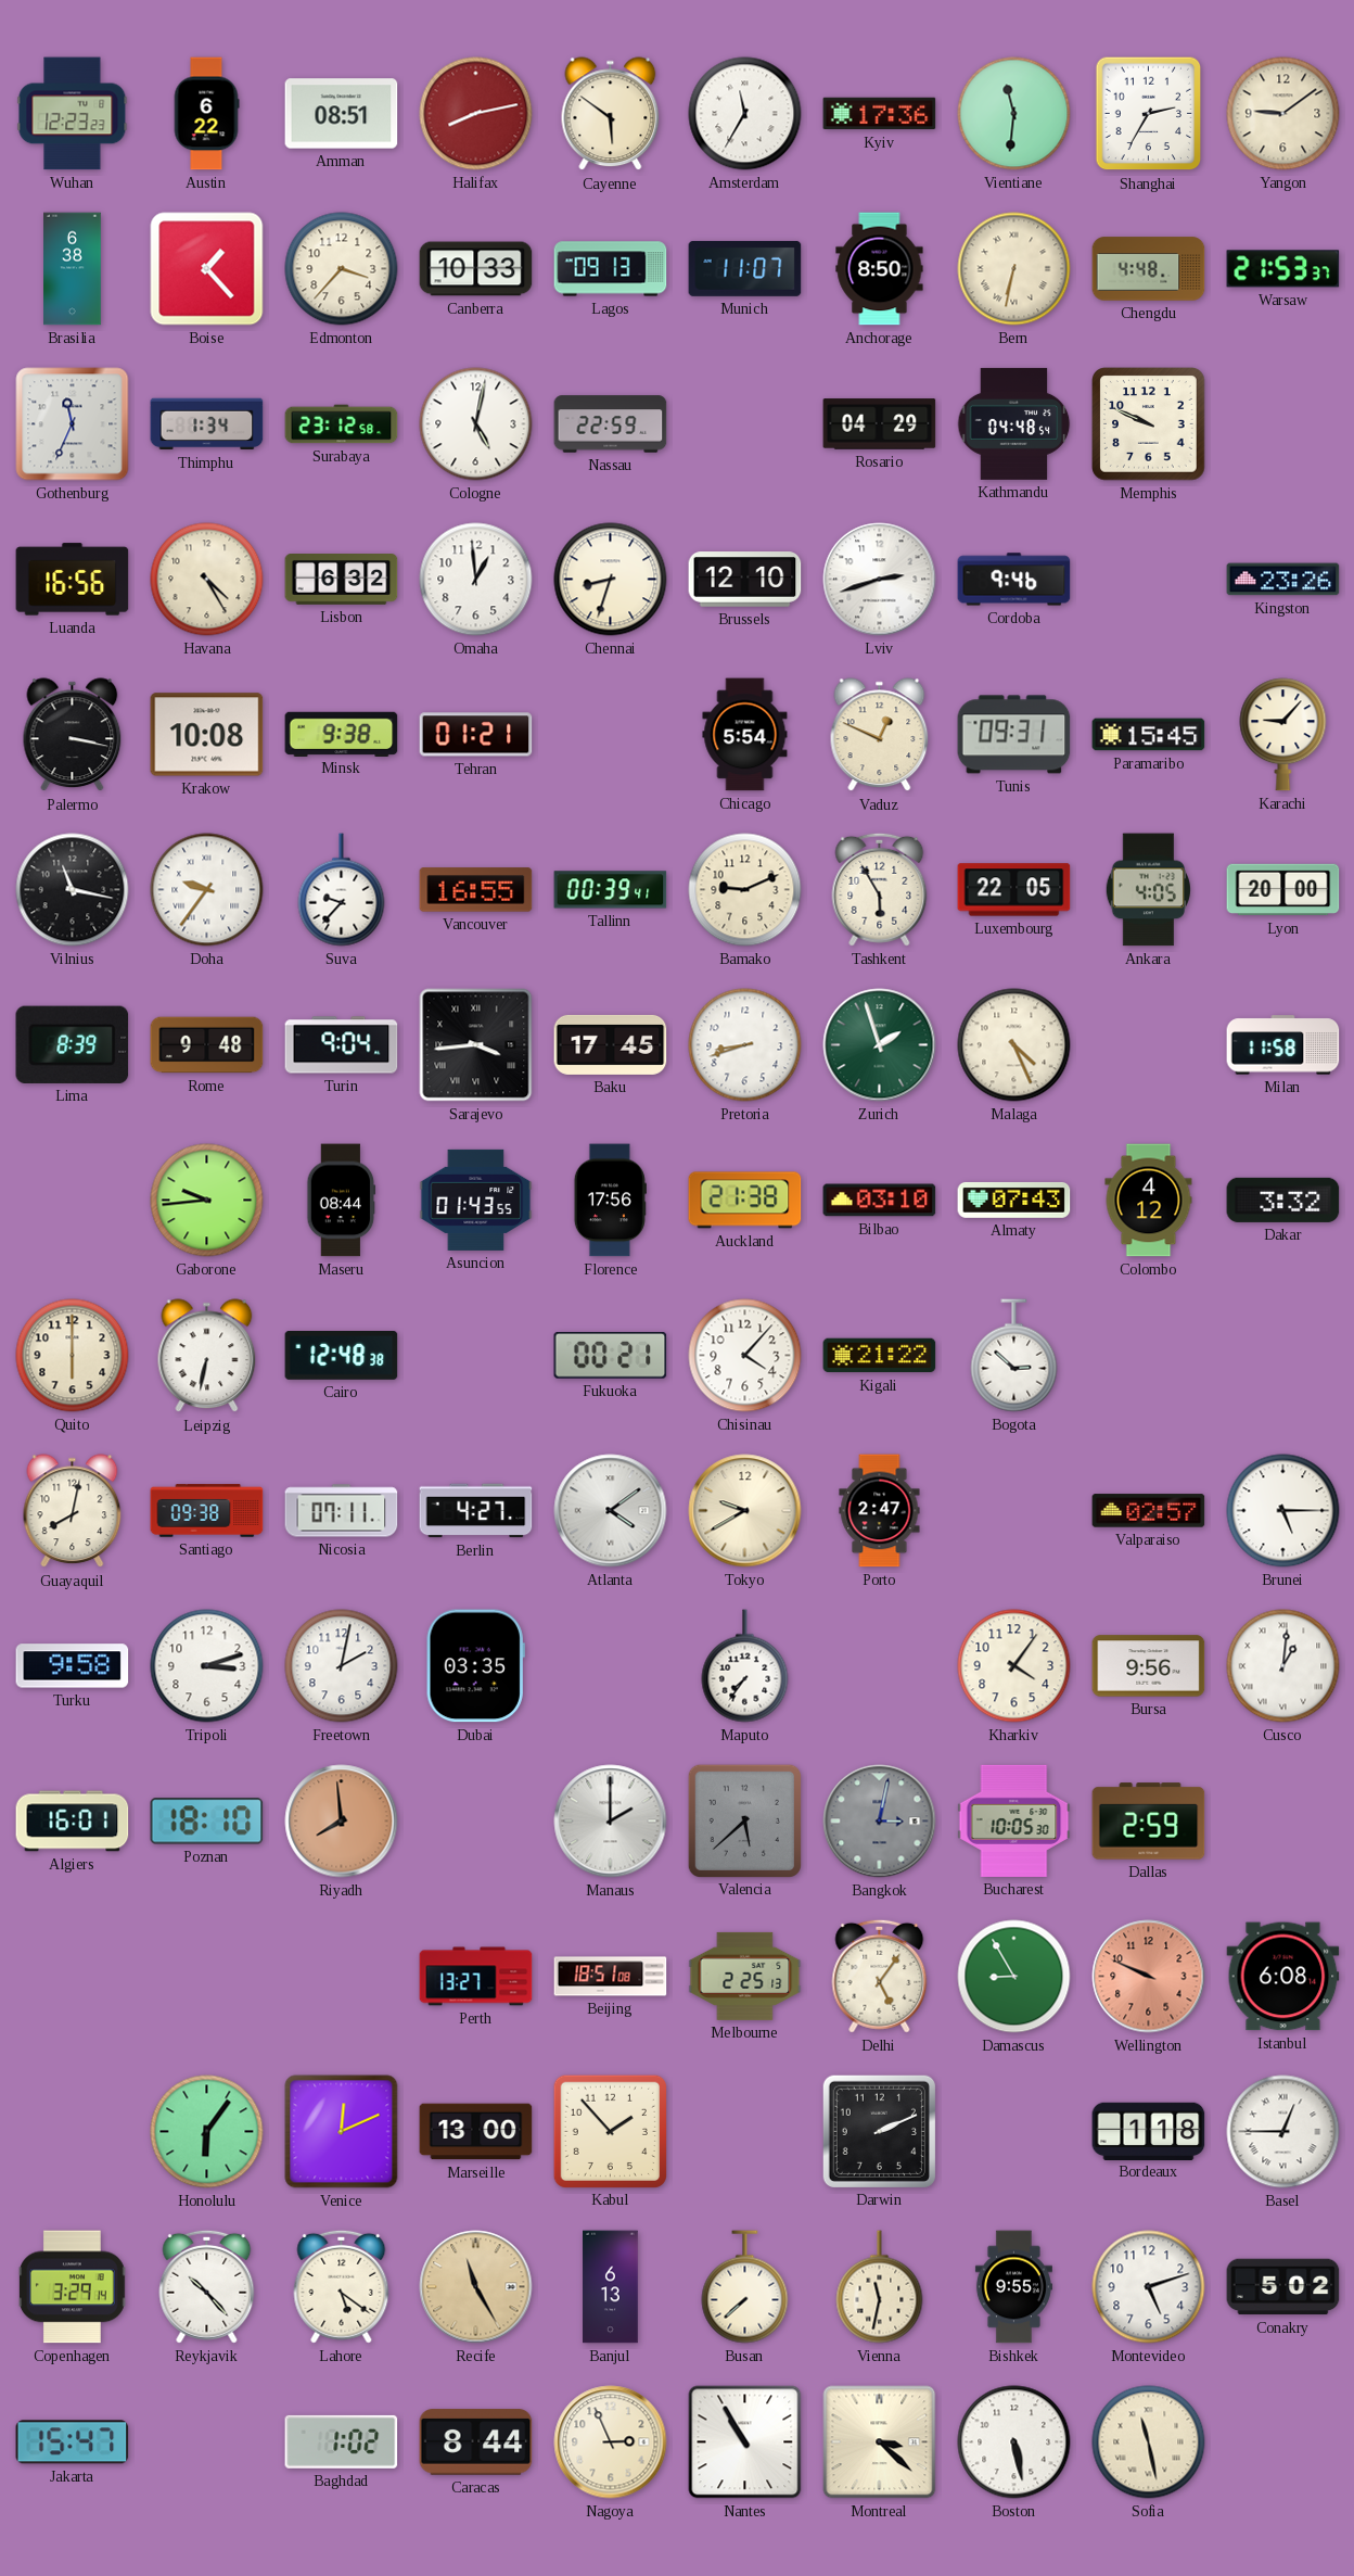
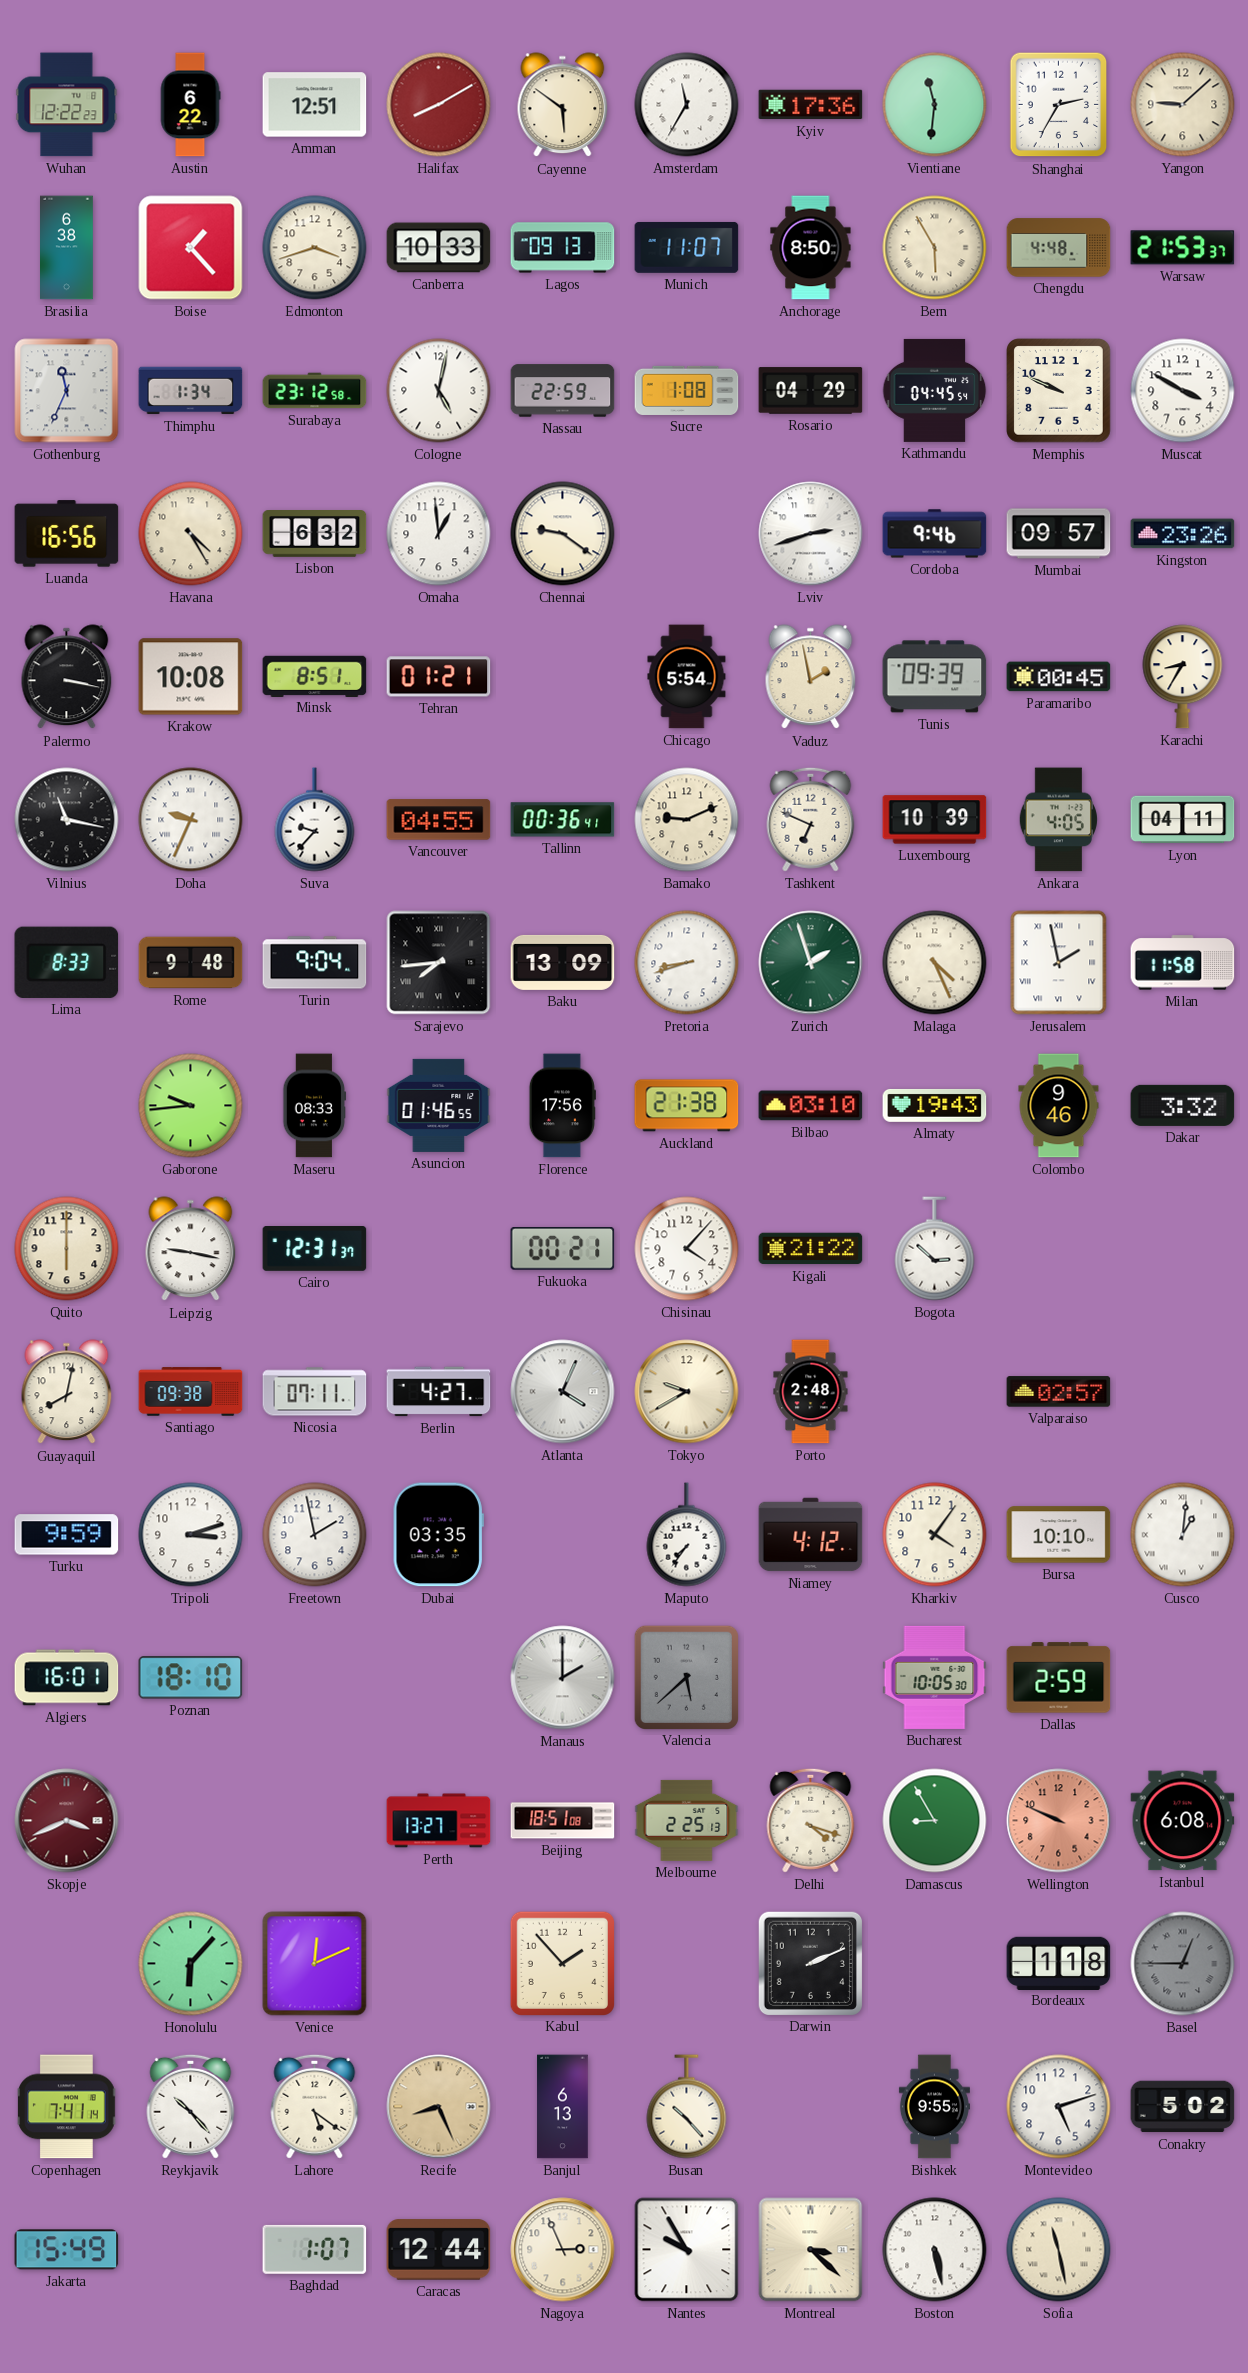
Wuhan: 12:23 -> 12:22 (67, 105)
Amman: 08:51 -> 12:51 (315, 105)
Halifax: 8:13 -> 8:10 (439, 105)
Yangon: 9:09 -> 9:08 (1183, 105)
Edmonton: 3:37 -> 3:42 (315, 248)
Bern: 6:32 -> 5:55 (935, 248)
Sucre: none -> 1:08 (687, 390)
Kathmandu: 04:48 -> 04:45 (935, 390)
Muscat: none -> 3:50 (1183, 391)
Chennai: 8:33 -> 9:21 (563, 534)
Brussels: 12:10 -> none (745, 580)
Mumbai: none -> 09:57 (1059, 534)
Minsk: 9:38 -> 8:51 (315, 676)
Vaduz: 12:49 -> 1:58 (811, 677)
Tunis: 09:31 -> 09:39 (935, 677)
Paramaribo: 15:45 -> 00:45 (1059, 677)
Karachi: 9:07 -> 8:35 (1183, 677)
Doha: 9:36 -> 9:34 (191, 820)
Vancouver: 16:55 -> 04:55 (439, 820)
Tallinn: 00:39 -> 00:36 (563, 820)
Tashkent: 5:55 -> 6:49 (811, 819)
Luxembourg: 22:05 -> 10:39 (935, 820)
Lyon: 20:00 -> 04:11 (1183, 820)
Lima: 8:39 -> 8:33 (67, 962)
Sarajevo: 3:44 -> 7:44 (439, 963)
Baku: 17:45 -> 13:09 (563, 962)
Jerusalem: none -> 1:58 (1059, 963)
Maseru: 08:44 -> 08:33 (315, 1106)
Asuncion: 01:43 -> 01:46 (439, 1105)
Almaty: 07:43 -> 19:43 (935, 1105)
Colombo: 4:12 -> 9:46 (1059, 1106)
Leipzig: 6:32 -> 9:17 (191, 1249)
Cairo: 12:48 -> 12:31 (315, 1249)
Atlanta: 4:09 -> 4:04 (563, 1392)
Porto: 2:47 -> 2:48 (811, 1392)
Brunei: 5:15 -> none (1283, 1511)
Turku: 9:58 -> 9:59 (67, 1535)
Freetown: 2:02 -> 1:58 (315, 1535)
Niamey: none -> 4:12 (811, 1535)
Bursa: 9:56 -> 10:10 (1059, 1535)
Riyadh: 7:59 -> none (342, 1822)
Bangkok: 3:02 -> none (880, 1822)
Skopje: none -> 3:41 (67, 1821)
Delhi: 5:06 -> 4:18 (811, 1820)
Honolulu: 6:06 -> 6:07 (191, 1964)
Marseille: 13:00 -> none (476, 2132)
Basel dial: white -> grey (1183, 1964)
Copenhagen: 3:29 -> 7:41 (67, 2107)
Recife: 11:25 -> 8:26 (439, 2107)
Busan: 7:38 -> 10:23 (687, 2107)
Vienna: 11:32 -> none (880, 2287)
Jakarta: 15:47 -> 15:49 (67, 2250)
Baghdad: 1:02 -> 1:07 (315, 2249)
Caracas: 8:44 -> 12:44 (439, 2250)
Nantes: 10:55 -> 9:55 (687, 2250)
